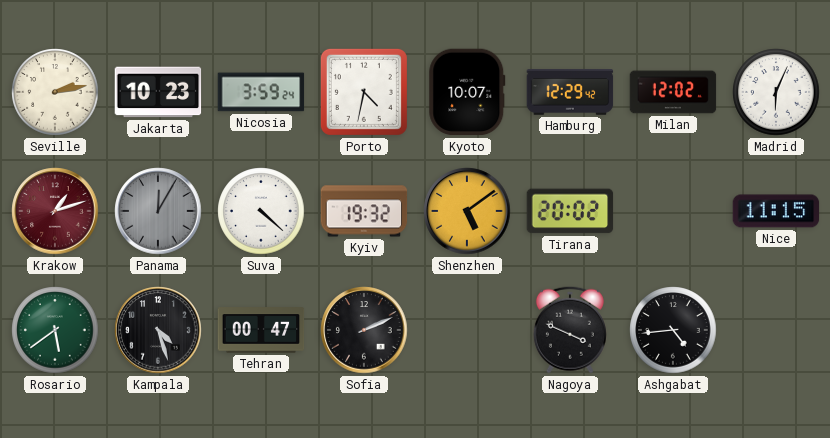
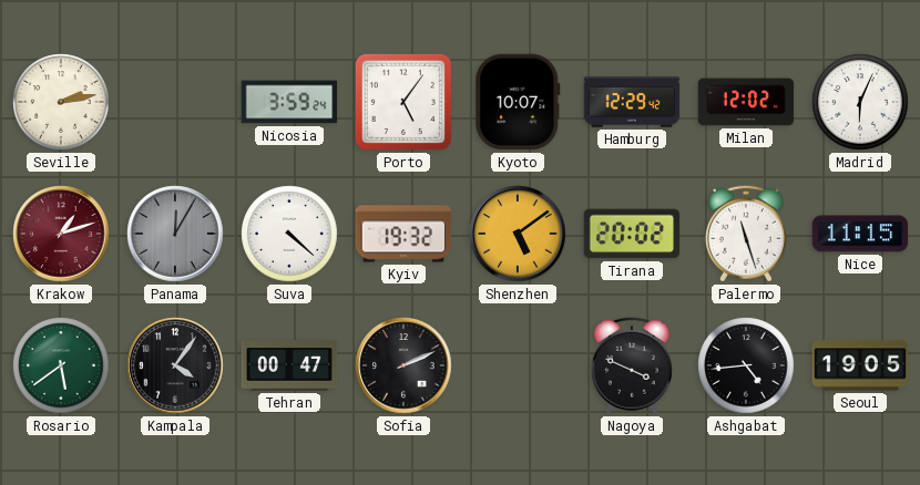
Jakarta: 10:23 -> none (158, 92)
Porto: 4:32 -> 5:06 (403, 102)
Palermo: none -> 11:27 (746, 234)
Kampala: 4:27 -> 4:06 (175, 365)
Seoul: none -> 19:05 (860, 365)
